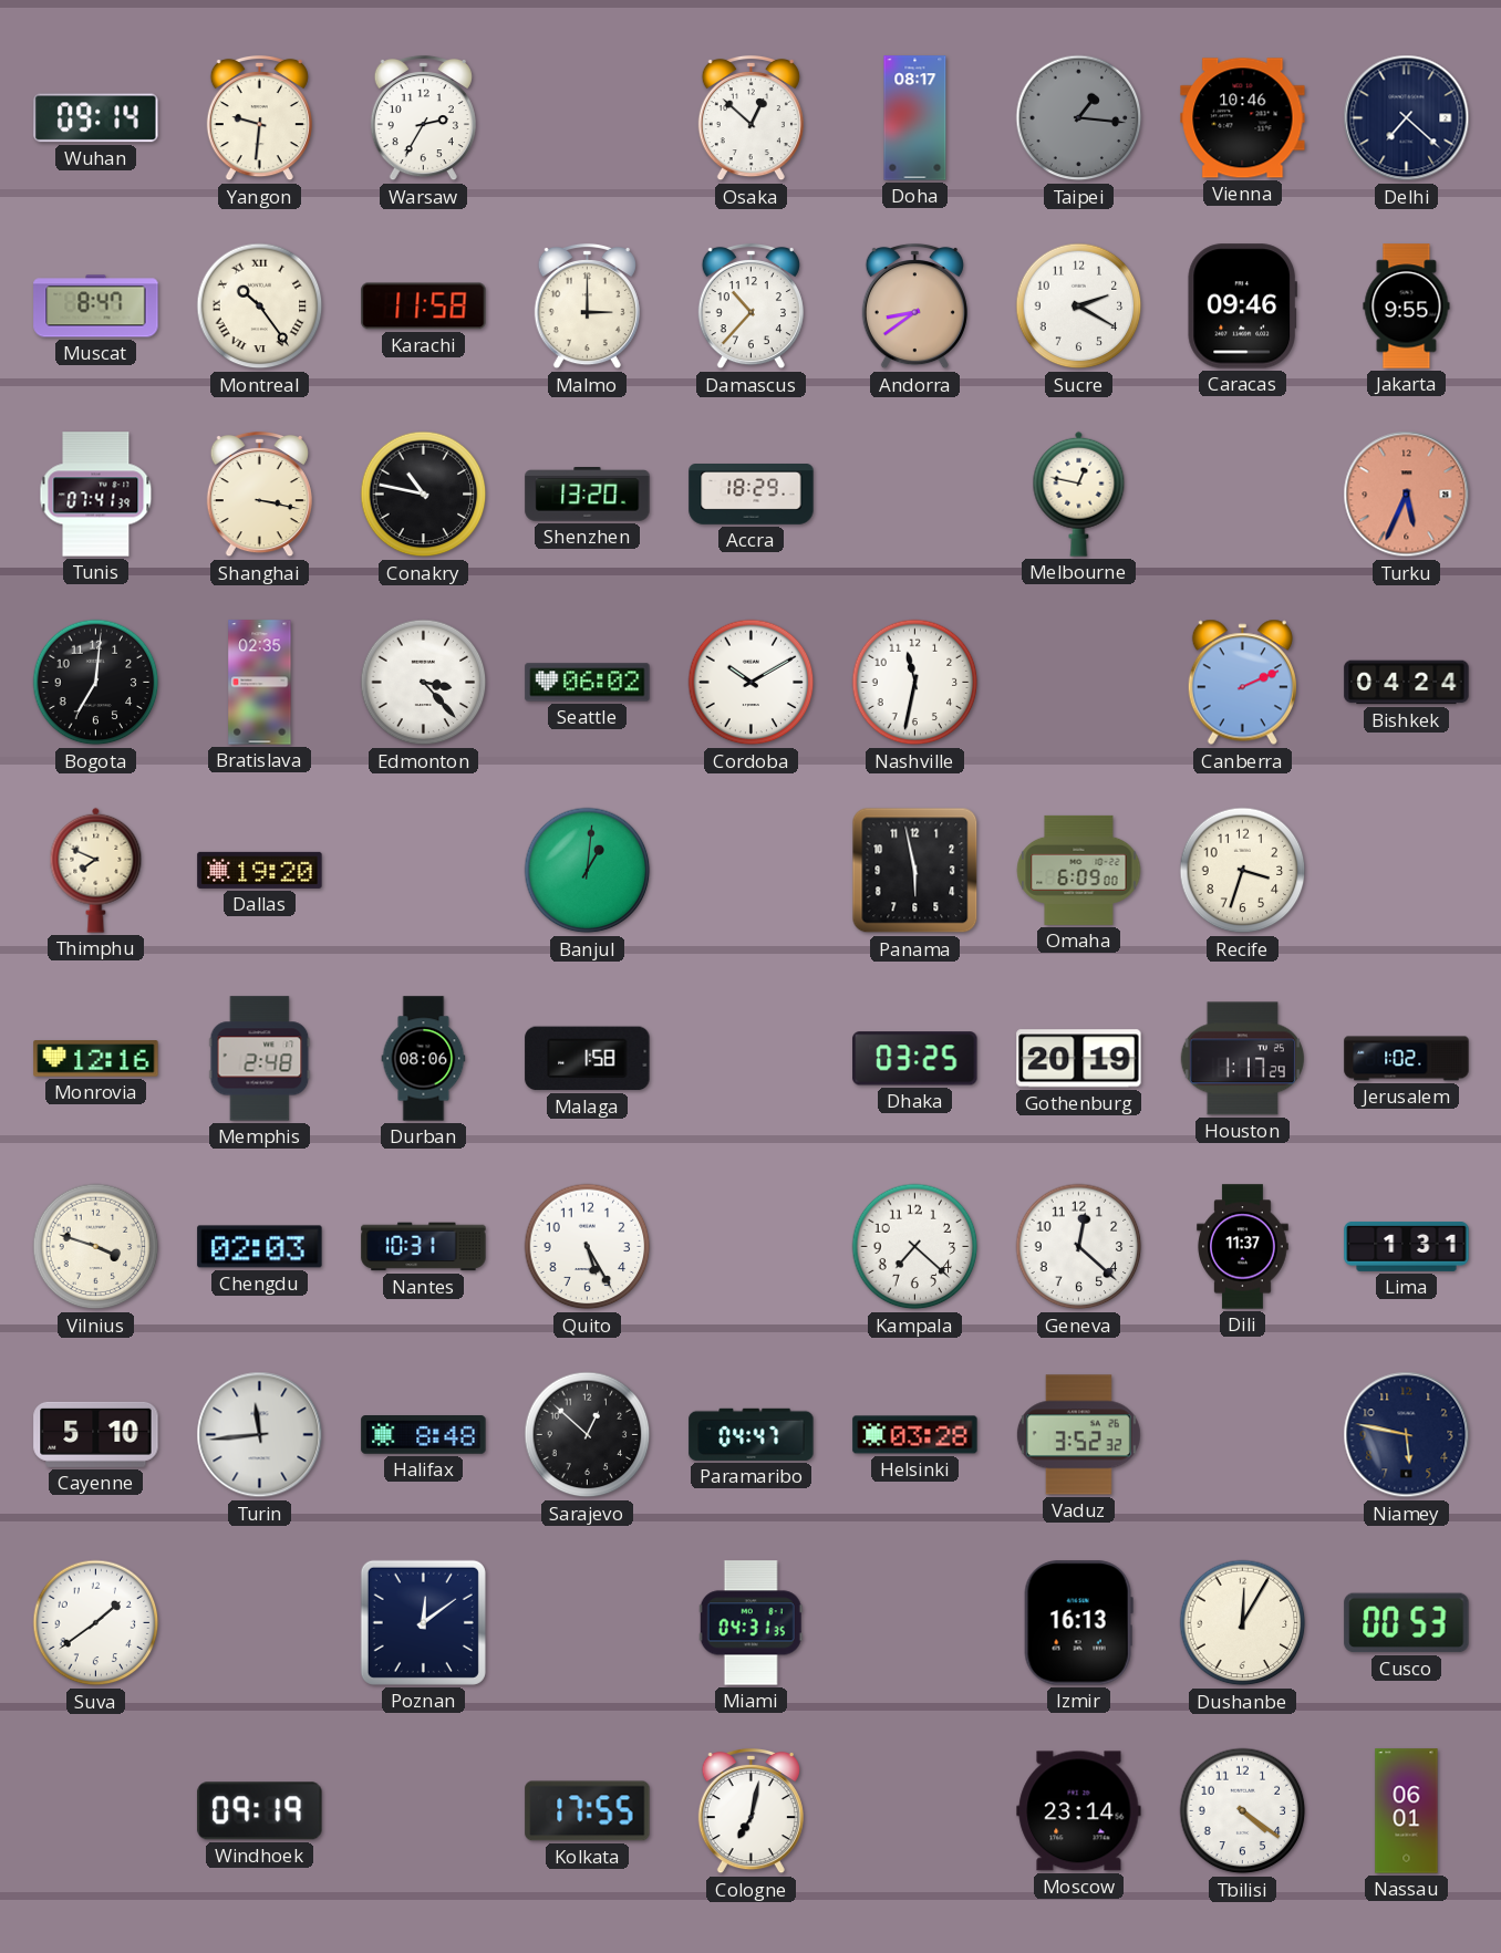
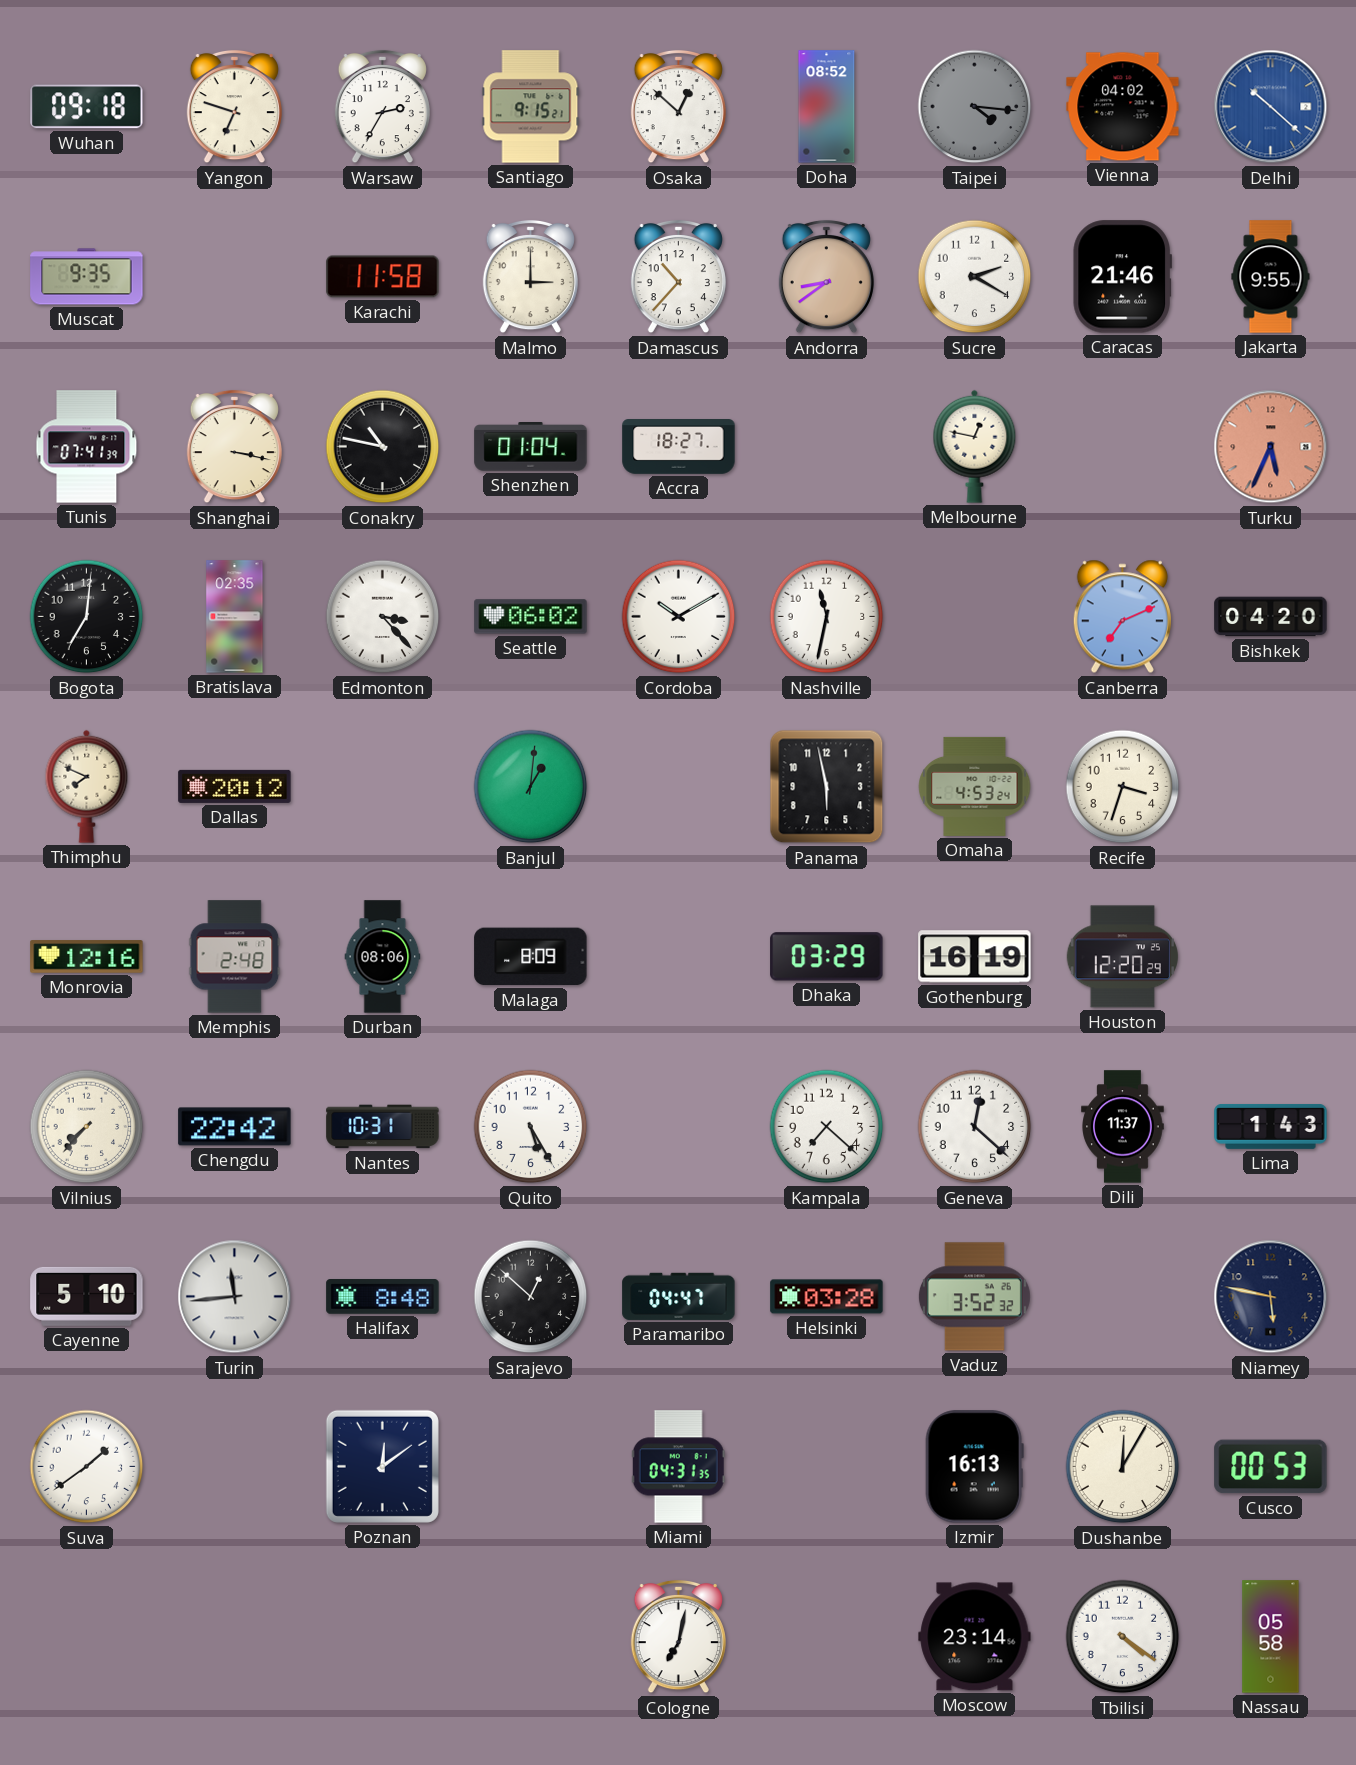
Wuhan: 09:14 -> 09:18 (87, 107)
Yangon: 9:31 -> 6:48 (234, 107)
Santiago: none -> 9:15 (531, 107)
Doha: 08:17 -> 08:52 (827, 107)
Taipei: 1:16 -> 4:16 (975, 107)
Vienna: 10:46 -> 04:02 (1123, 107)
Delhi: 7:22 -> 10:22 (1271, 107)
Delhi dial: navy -> blue (1271, 107)
Muscat: 8:47 -> 9:35 (87, 277)
Montreal: 10:24 -> none (260, 307)
Caracas: 09:46 -> 21:46 (1122, 277)
Shenzhen: 13:20 -> 01:04 (531, 447)
Accra: 18:29 -> 18:27 (679, 447)
Canberra: 2:11 -> 7:11 (1122, 617)
Bishkek: 04:24 -> 04:20 (1271, 617)
Dallas: 19:20 -> 20:12 (235, 786)
Omaha: 6:09 -> 4:53 (975, 786)
Malaga: 1:58 -> 8:09 (531, 957)
Dhaka: 03:25 -> 03:29 (827, 957)
Gothenburg: 20:19 -> 16:19 (975, 957)
Houston: 1:17 -> 12:20 (1122, 957)
Jerusalem: 1:02 -> none (1407, 1059)
Vilnius: 3:48 -> 7:37 (87, 1127)
Chengdu: 02:03 -> 22:42 (235, 1127)
Lima: 1:31 -> 1:43 (1271, 1127)
Windhoek: 09:19 -> none (260, 1811)
Kolkata: 17:55 -> none (588, 1811)
Nassau: 06:01 -> 05:58 (1271, 1637)
